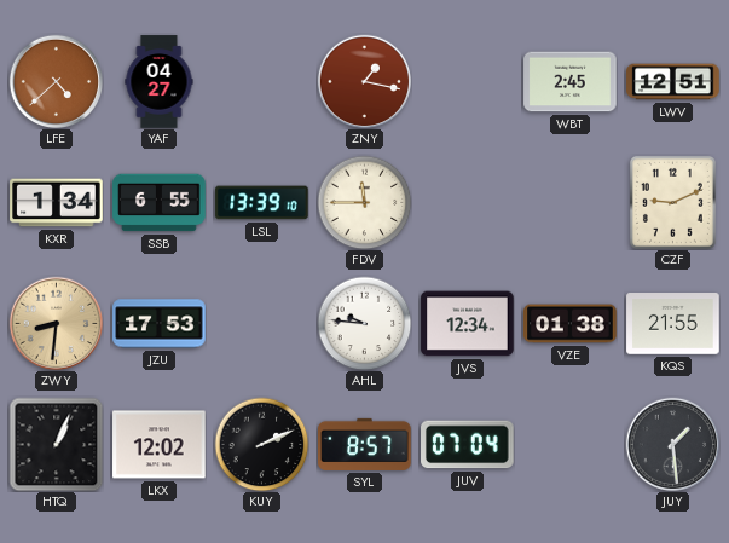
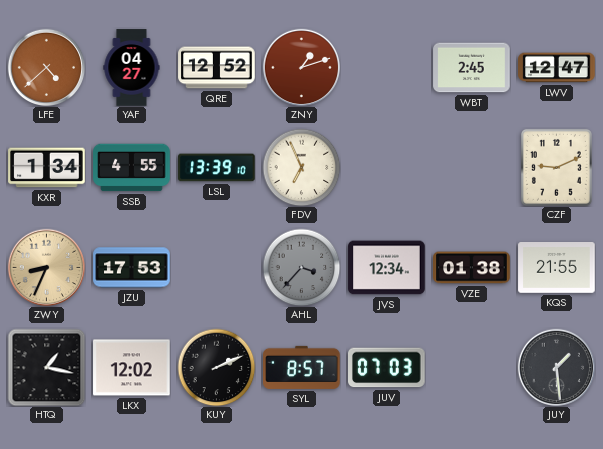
QRE: none -> 12:52 (217, 68)
ZNY: 1:17 -> 1:12 (301, 67)
LWV: 12:51 -> 12:47 (557, 68)
SSB: 6:55 -> 4:55 (132, 168)
FDV: 11:45 -> 6:56 (301, 167)
ZWY: 8:31 -> 8:34 (46, 267)
AHL: 9:46 -> 3:37 (301, 267)
AHL dial: white -> grey (301, 267)
HTQ: 1:04 -> 1:17 (46, 367)
JUV: 07:04 -> 07:03 (387, 368)
